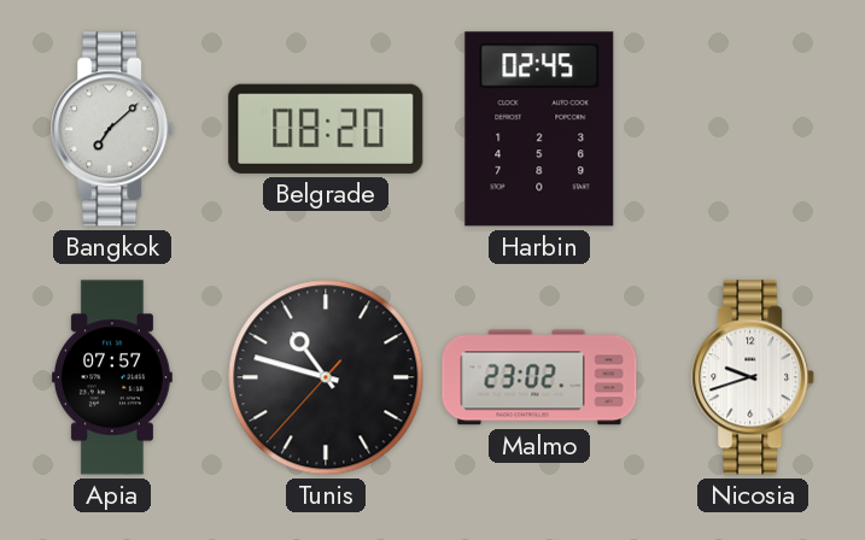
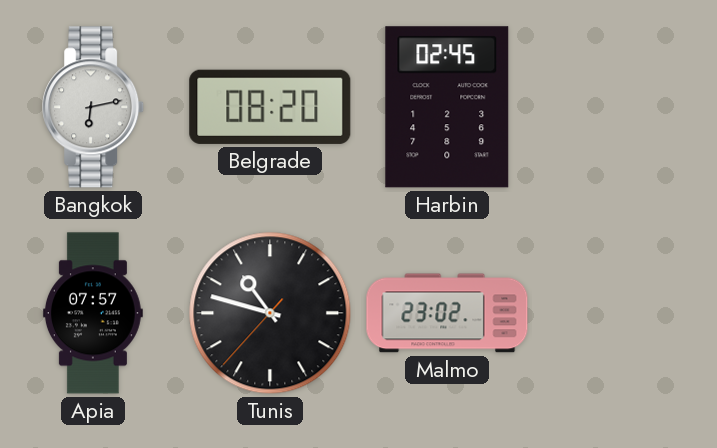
Bangkok: 7:08 -> 6:13 (94, 107)
Nicosia: 9:42 -> none (754, 377)
